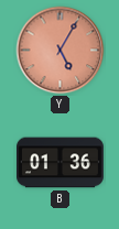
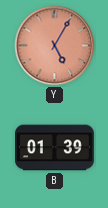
B: 01:36 -> 01:39 (55, 148)
